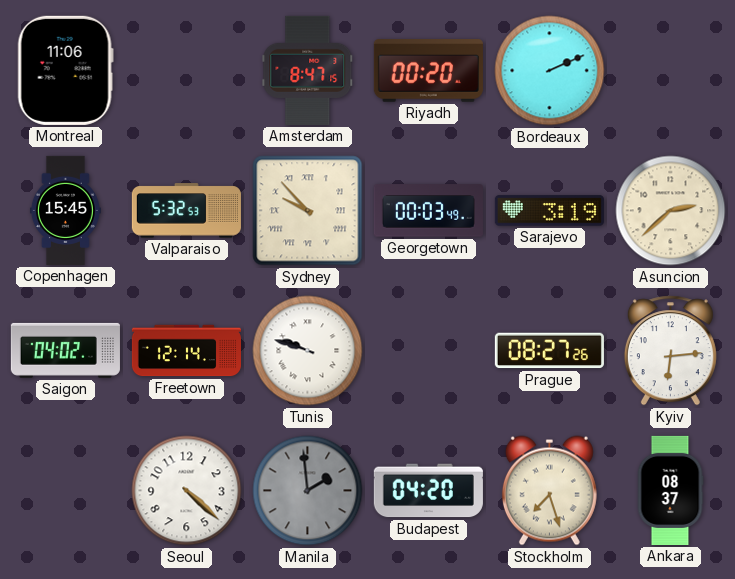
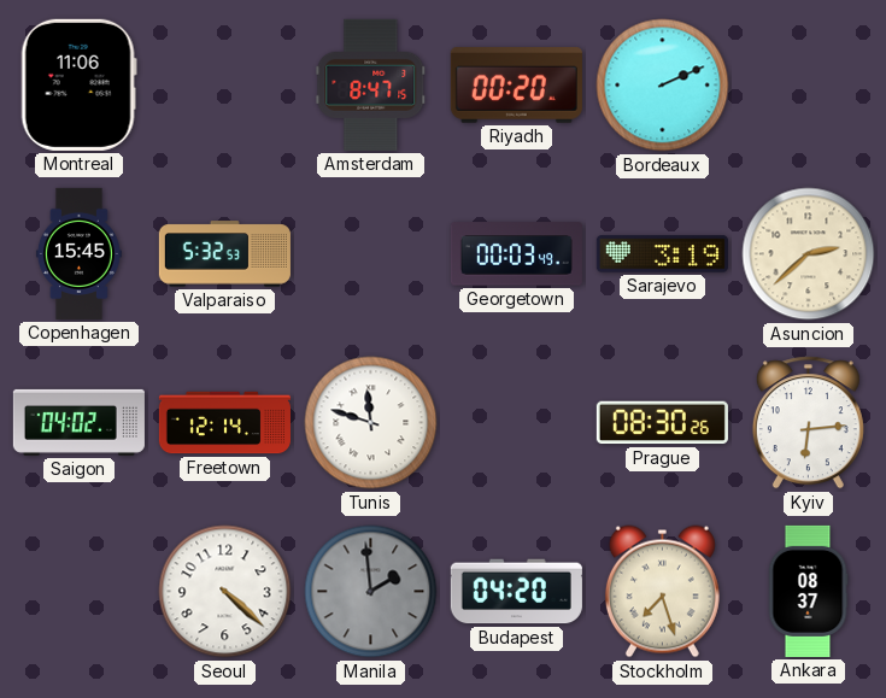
Sydney: 9:53 -> none (308, 211)
Tunis: 9:48 -> 11:48 (371, 423)
Prague: 08:27 -> 08:30 (662, 423)
